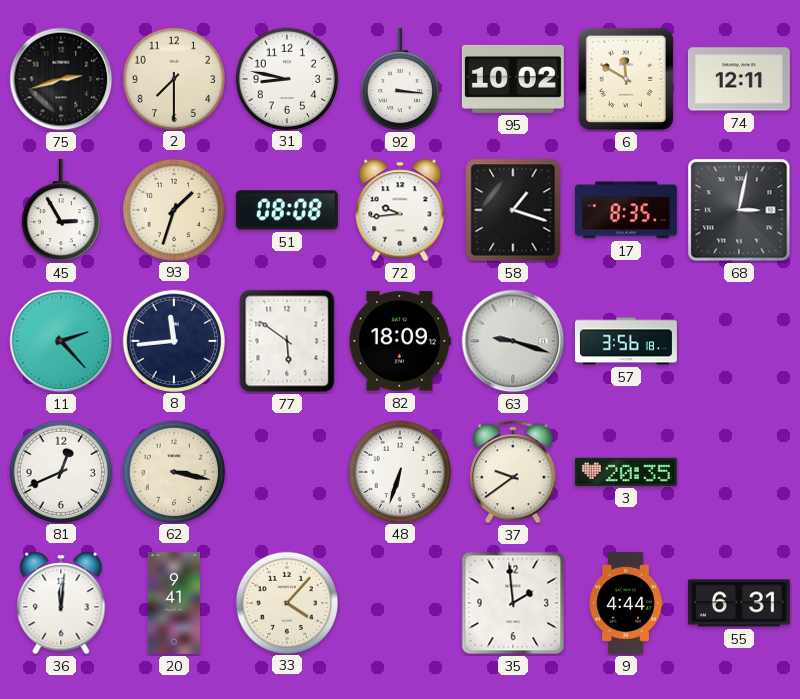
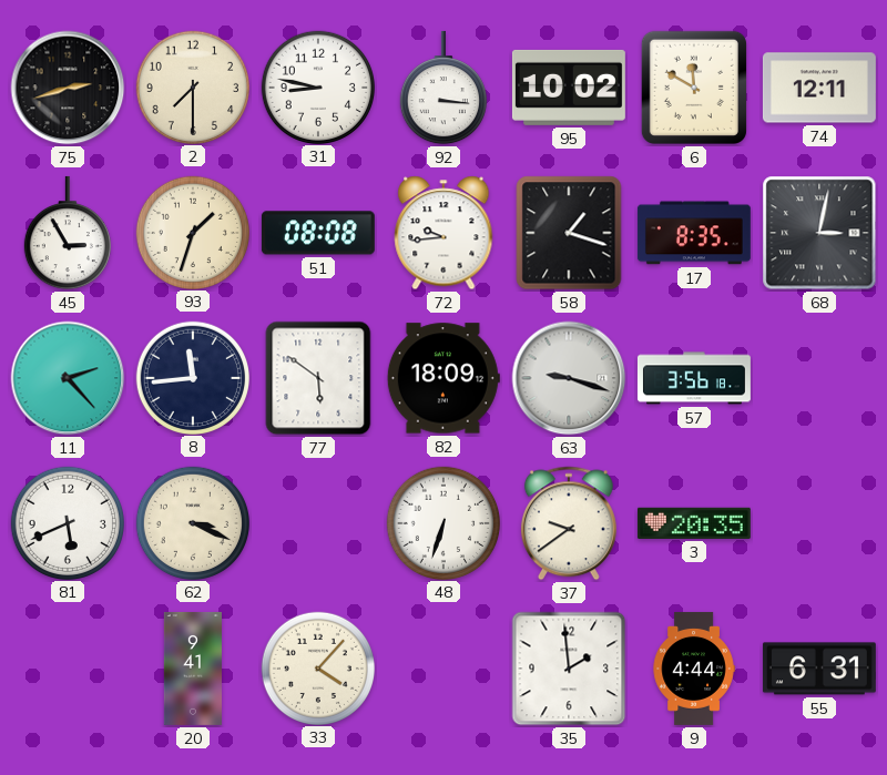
81: 12:41 -> 5:41 (67, 522)
62: 3:17 -> 3:19 (192, 522)
36: 12:01 -> none (61, 603)
